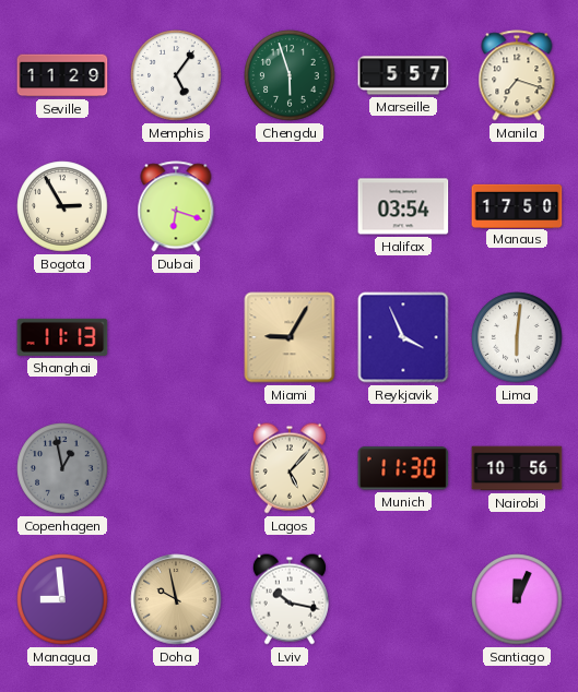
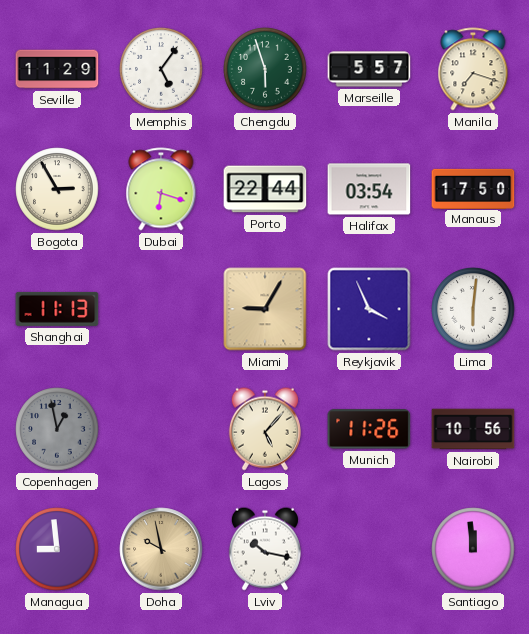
Porto: none -> 22:44 (265, 189)
Munich: 11:30 -> 11:26 (369, 429)
Santiago: 12:04 -> 11:59 (473, 549)
